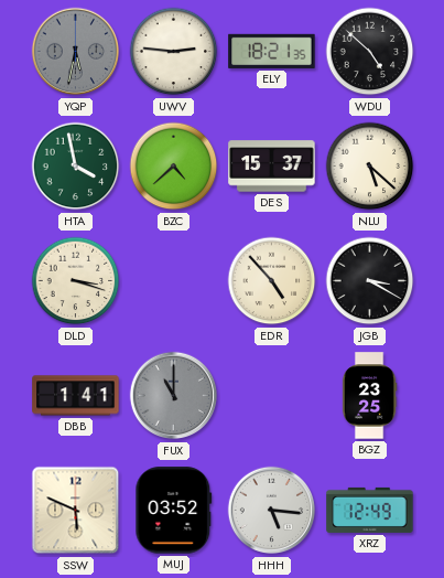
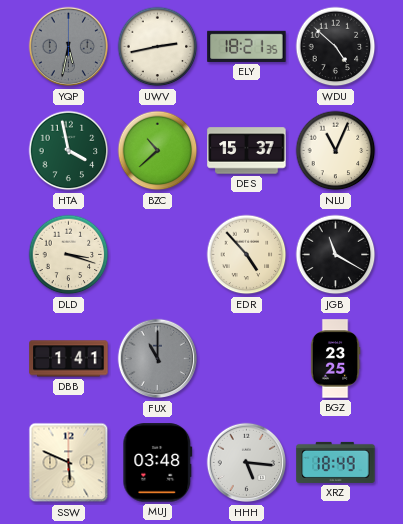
UWV: 2:46 -> 2:43 (158, 47)
BZC: 4:38 -> 10:38 (158, 151)
NLU: 5:22 -> 11:04 (336, 151)
JGB: 3:20 -> 11:20 (336, 255)
MUJ: 03:52 -> 03:48 (158, 463)
XRZ: 12:49 -> 18:49 (336, 462)
